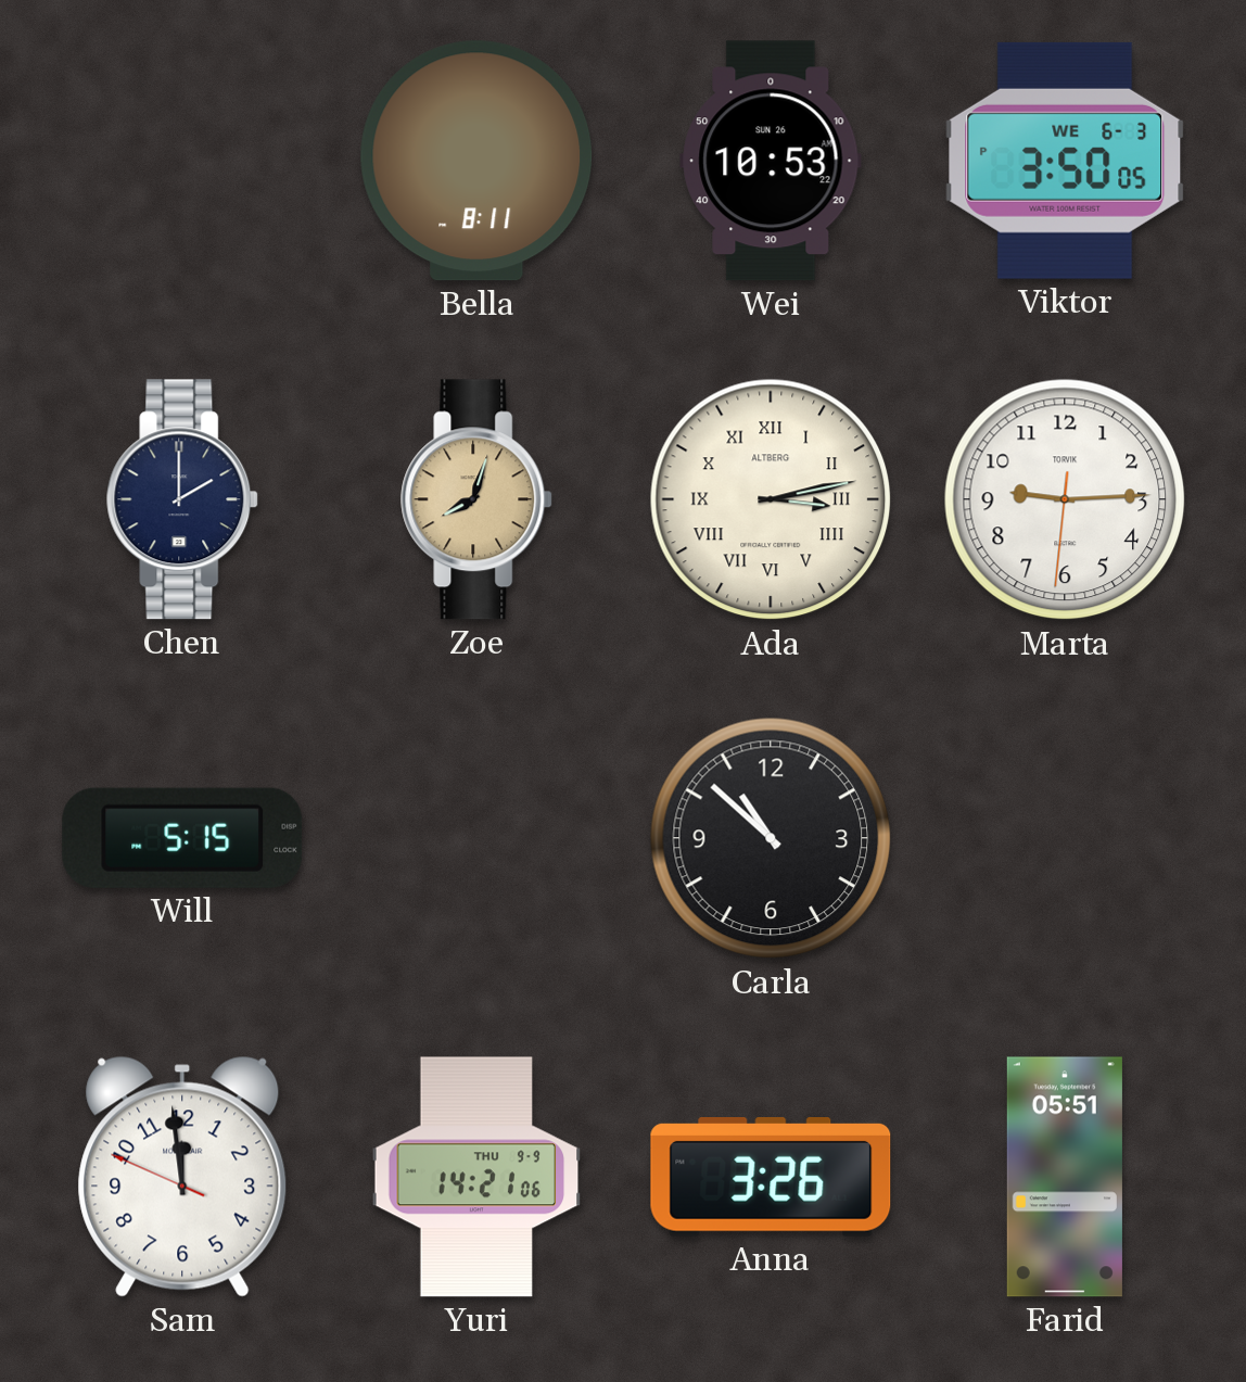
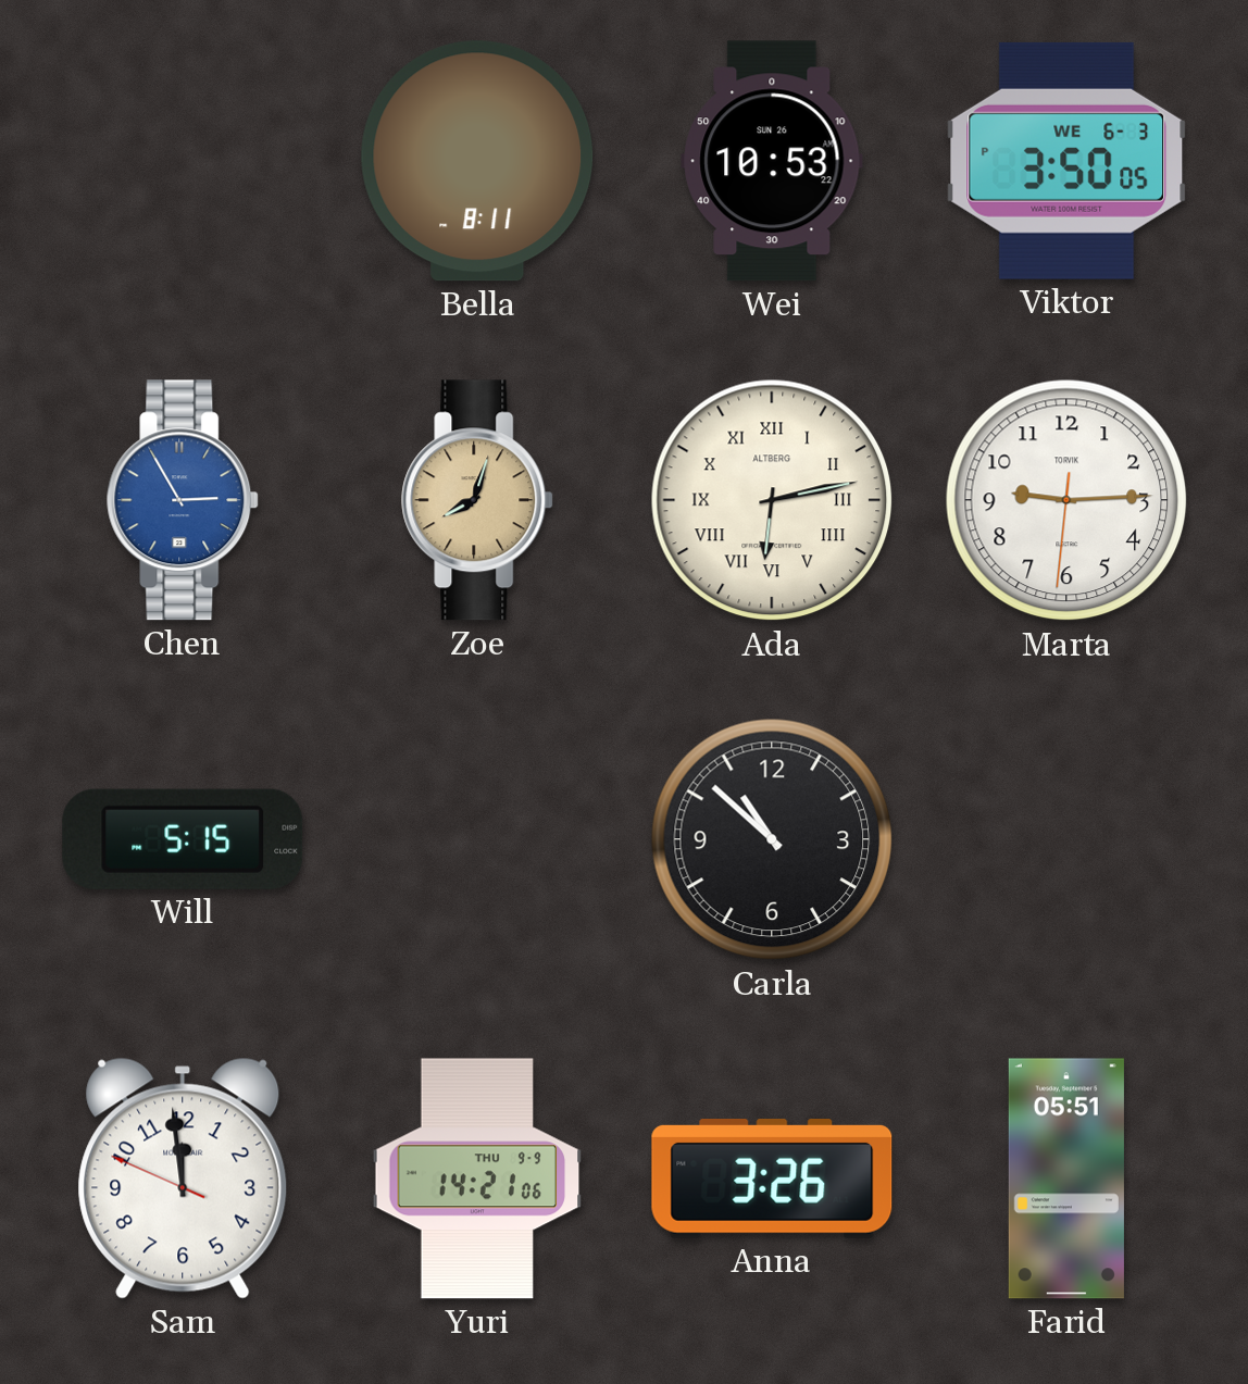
Chen: 2:00 -> 2:55 (184, 500)
Chen dial: navy -> blue (184, 500)
Ada: 3:13 -> 6:13 (772, 500)
